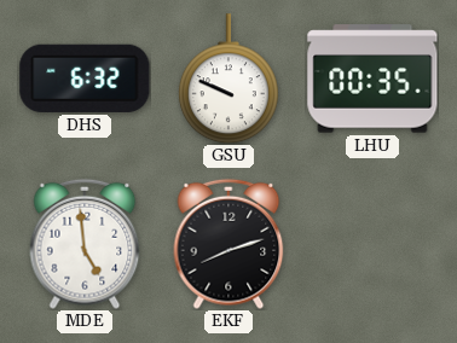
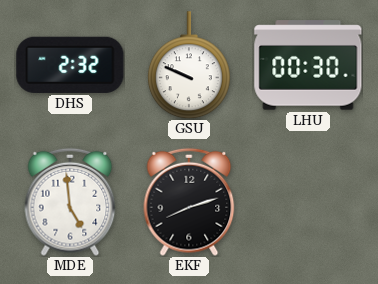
DHS: 6:32 -> 2:32 (70, 65)
LHU: 00:35 -> 00:30 (308, 65)
